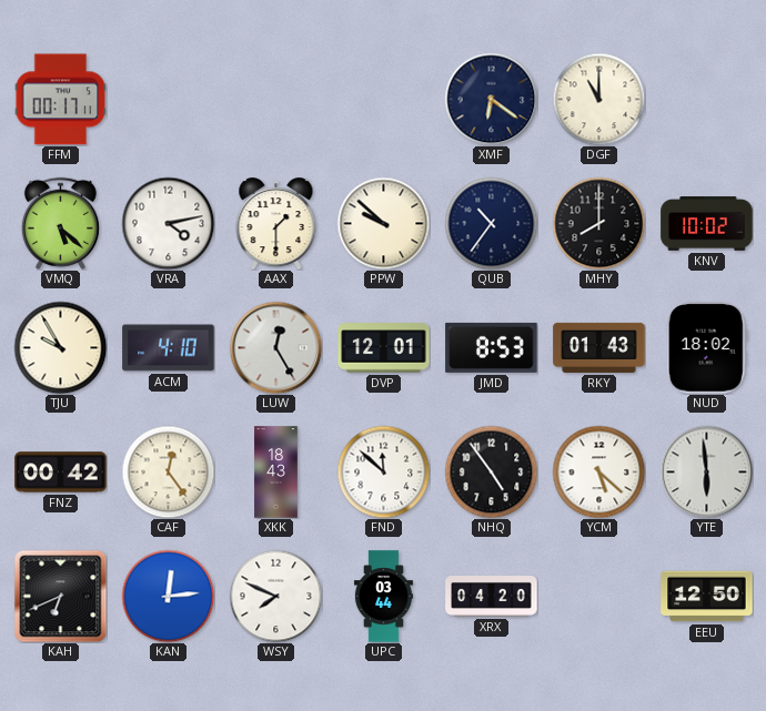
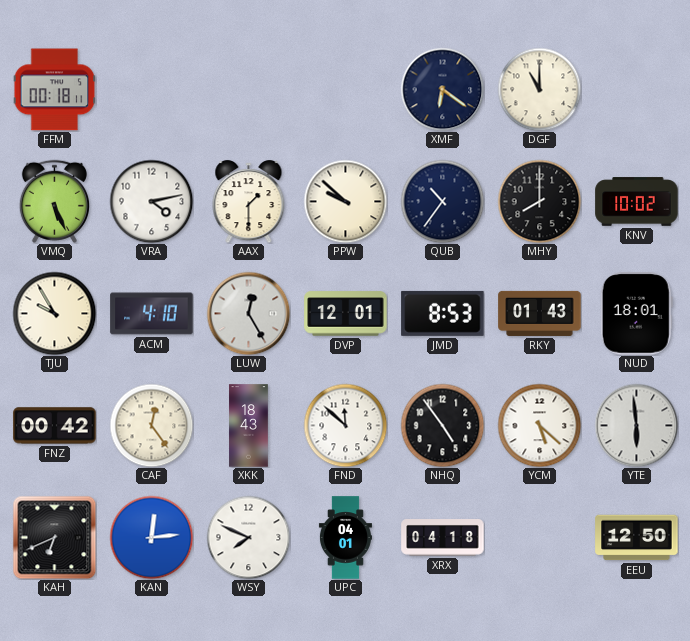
FFM: 00:17 -> 00:18 (54, 90)
VMQ: 5:22 -> 5:26 (54, 201)
NUD: 18:02 -> 18:01 (636, 314)
UPC: 03:44 -> 04:01 (345, 538)
XRX: 04:20 -> 04:18 (443, 538)
